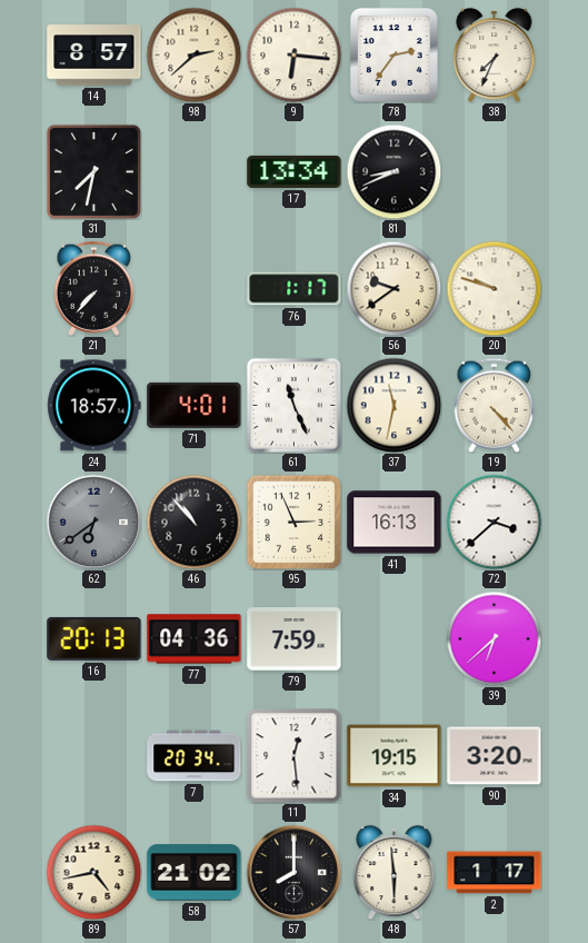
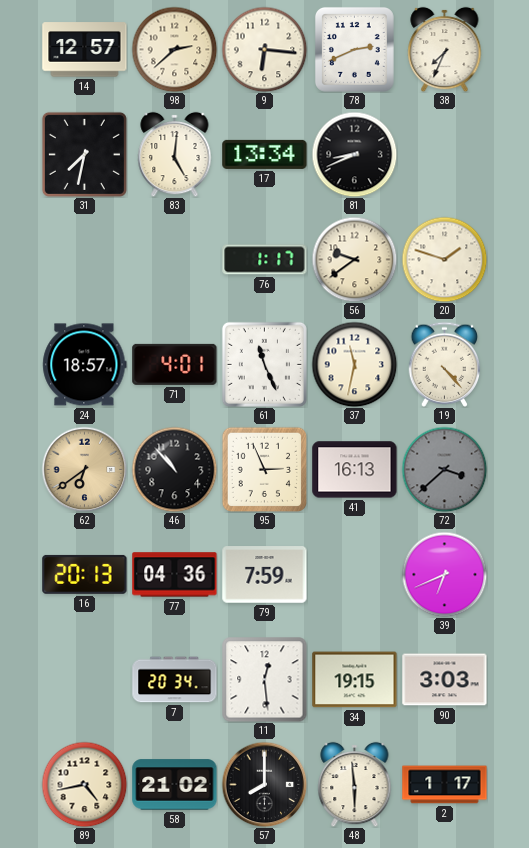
14: 8:57 -> 12:57 (85, 50)
78: 2:36 -> 2:41 (354, 49)
83: none -> 5:01 (175, 154)
21: 7:37 -> none (94, 288)
20: 9:48 -> 1:48 (444, 259)
62 dial: grey -> champagne (84, 469)
72 dial: white -> grey (444, 469)
39: 6:38 -> 6:41 (444, 574)
90: 3:20 -> 3:03 (445, 680)
